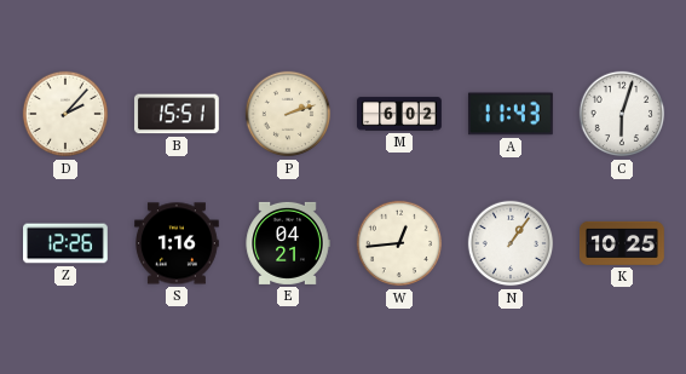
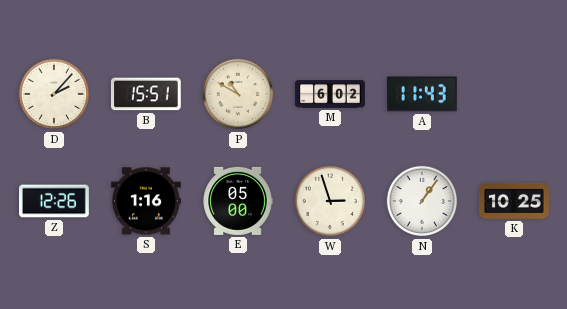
P: 2:12 -> 10:50 (238, 94)
C: 6:03 -> none (622, 114)
E: 04:21 -> 05:00 (238, 201)
W: 12:44 -> 2:57 (330, 201)
